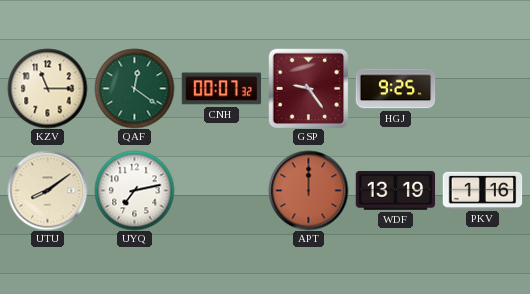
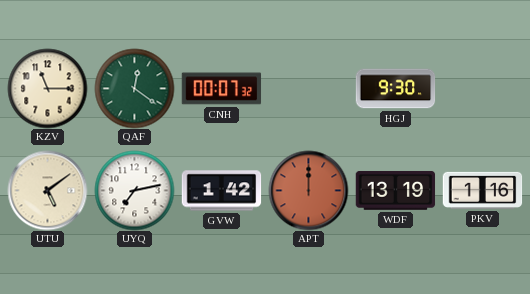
GSP: 9:24 -> none (308, 88)
HGJ: 9:25 -> 9:30 (395, 89)
UTU: 8:09 -> 5:09 (47, 190)
GVW: none -> 1:42 (221, 191)
